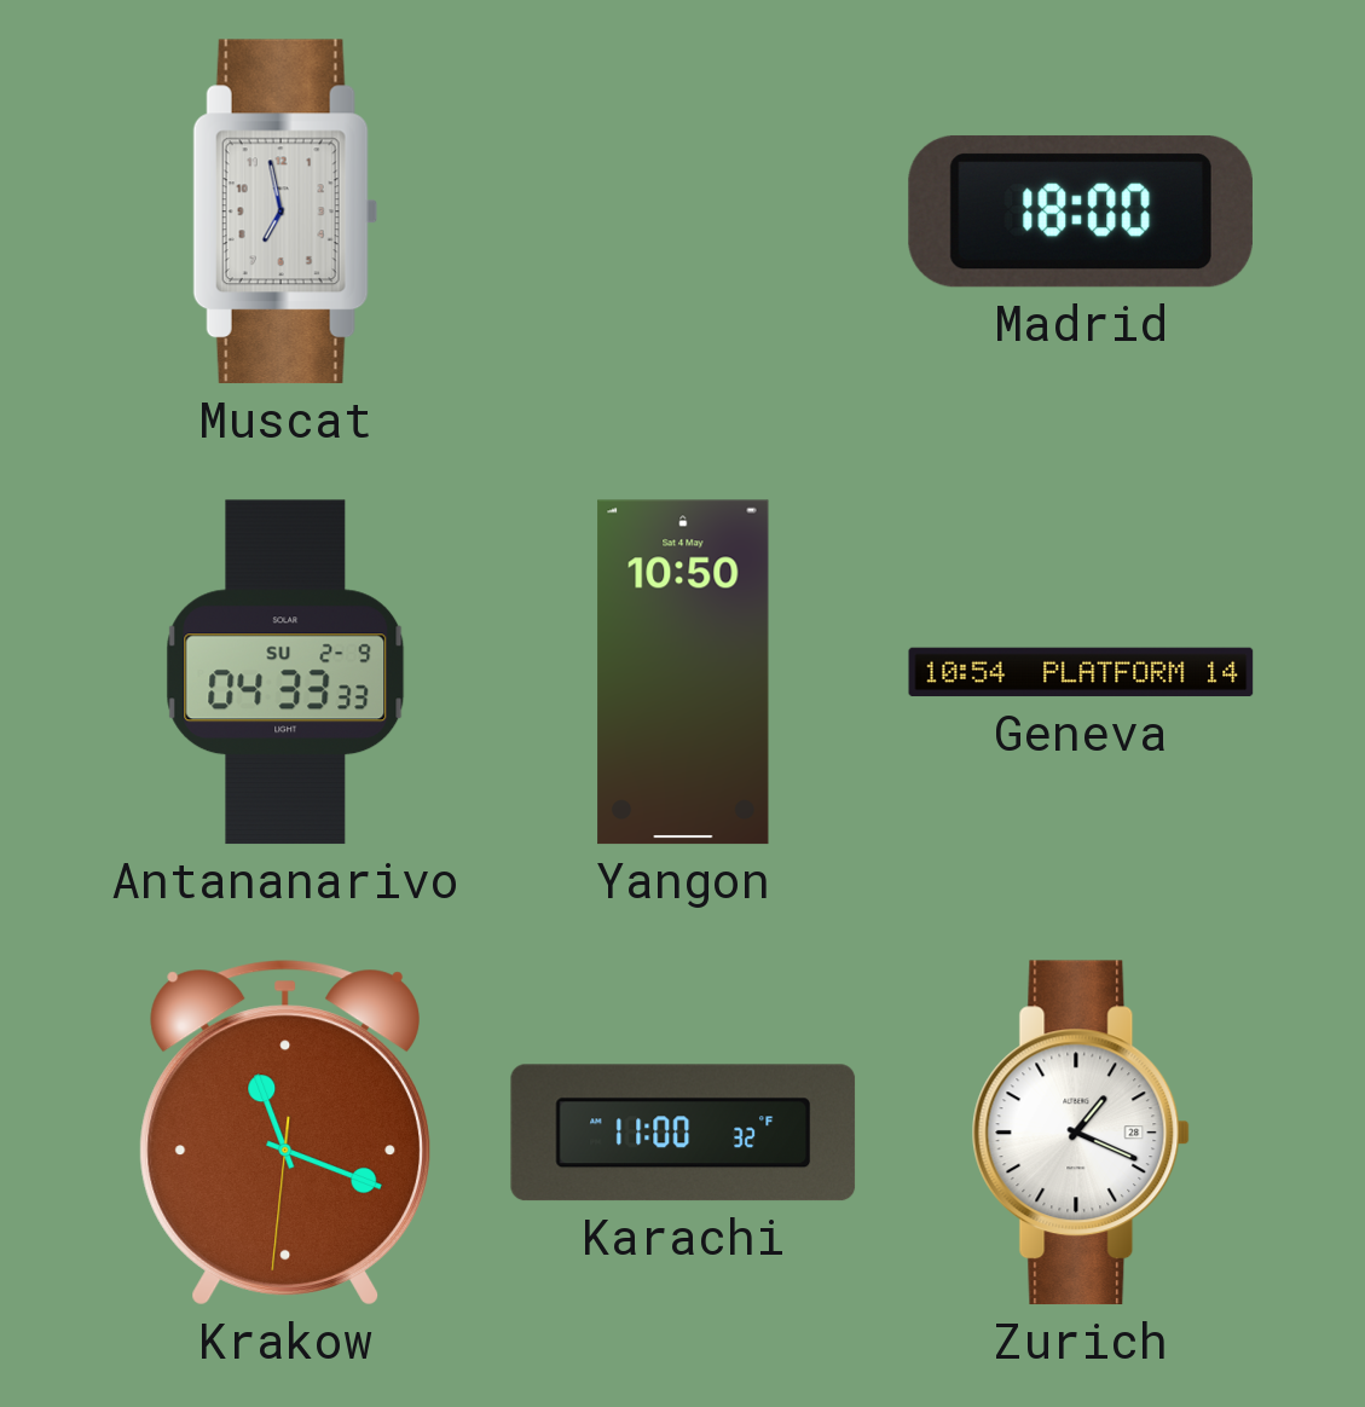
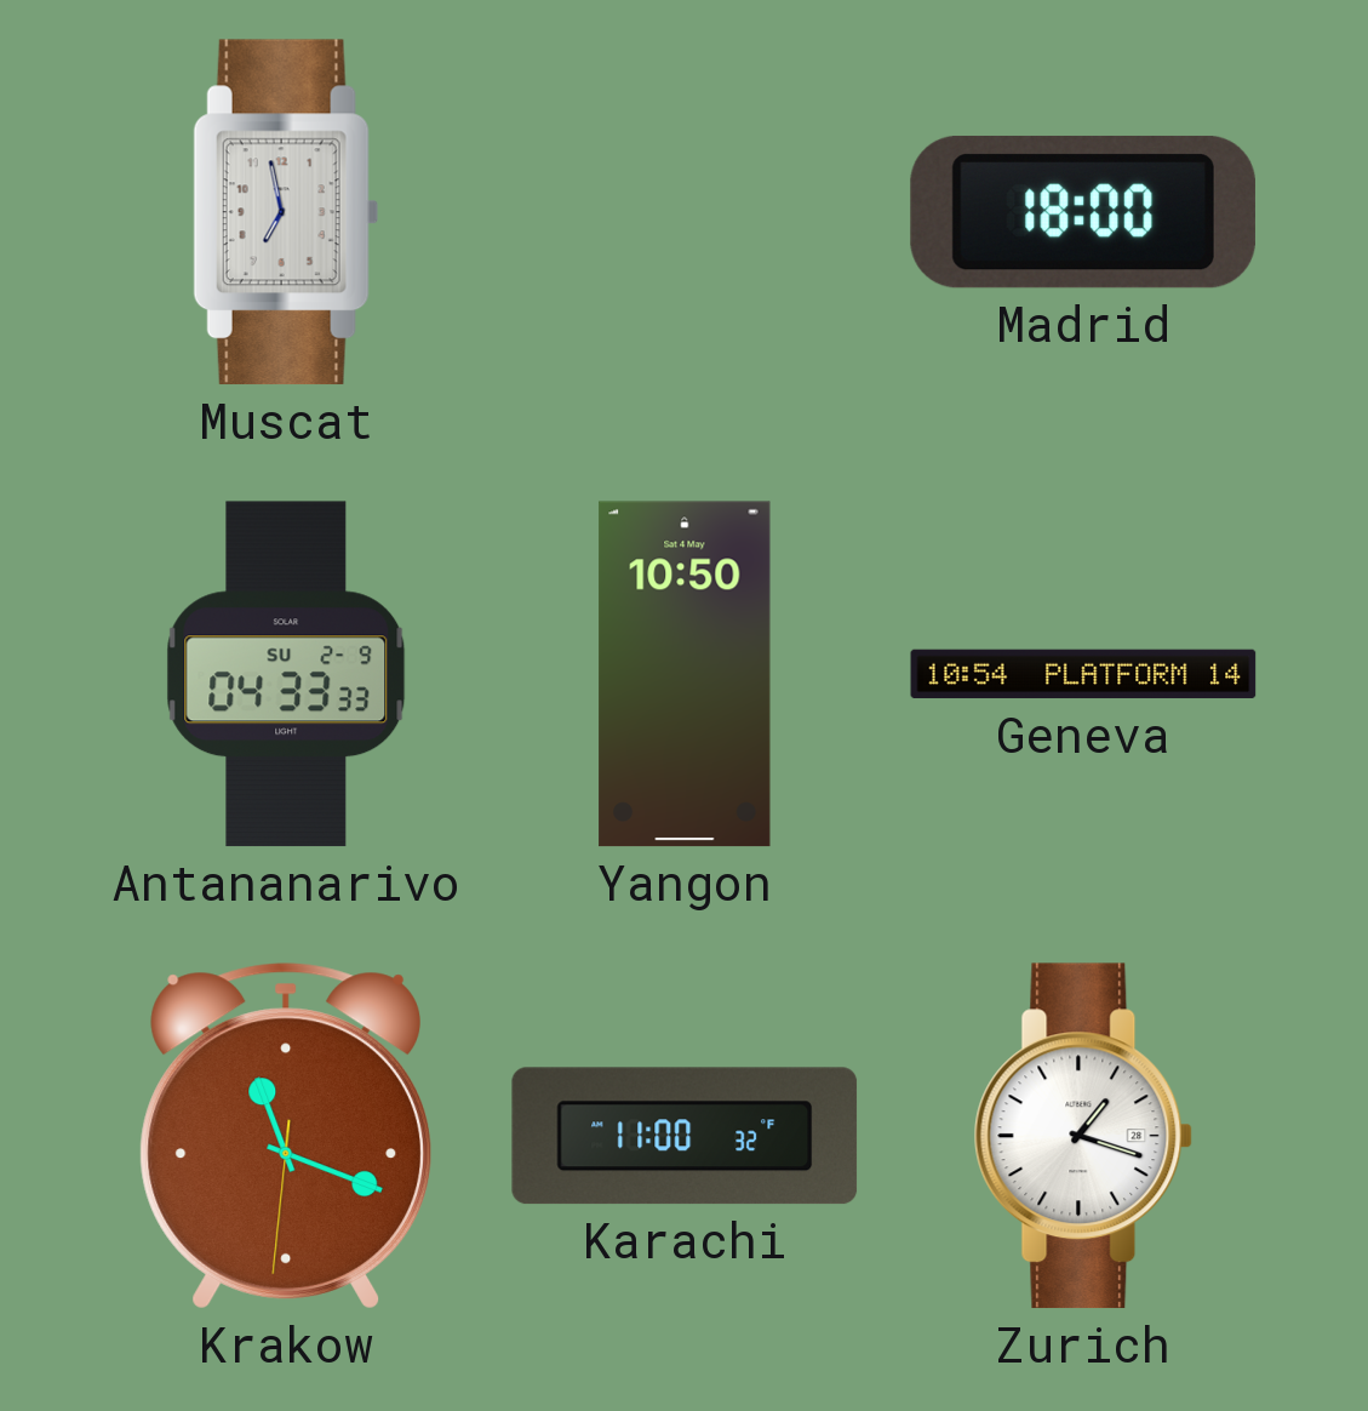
Zurich: 1:19 -> 1:18 (1083, 1136)
